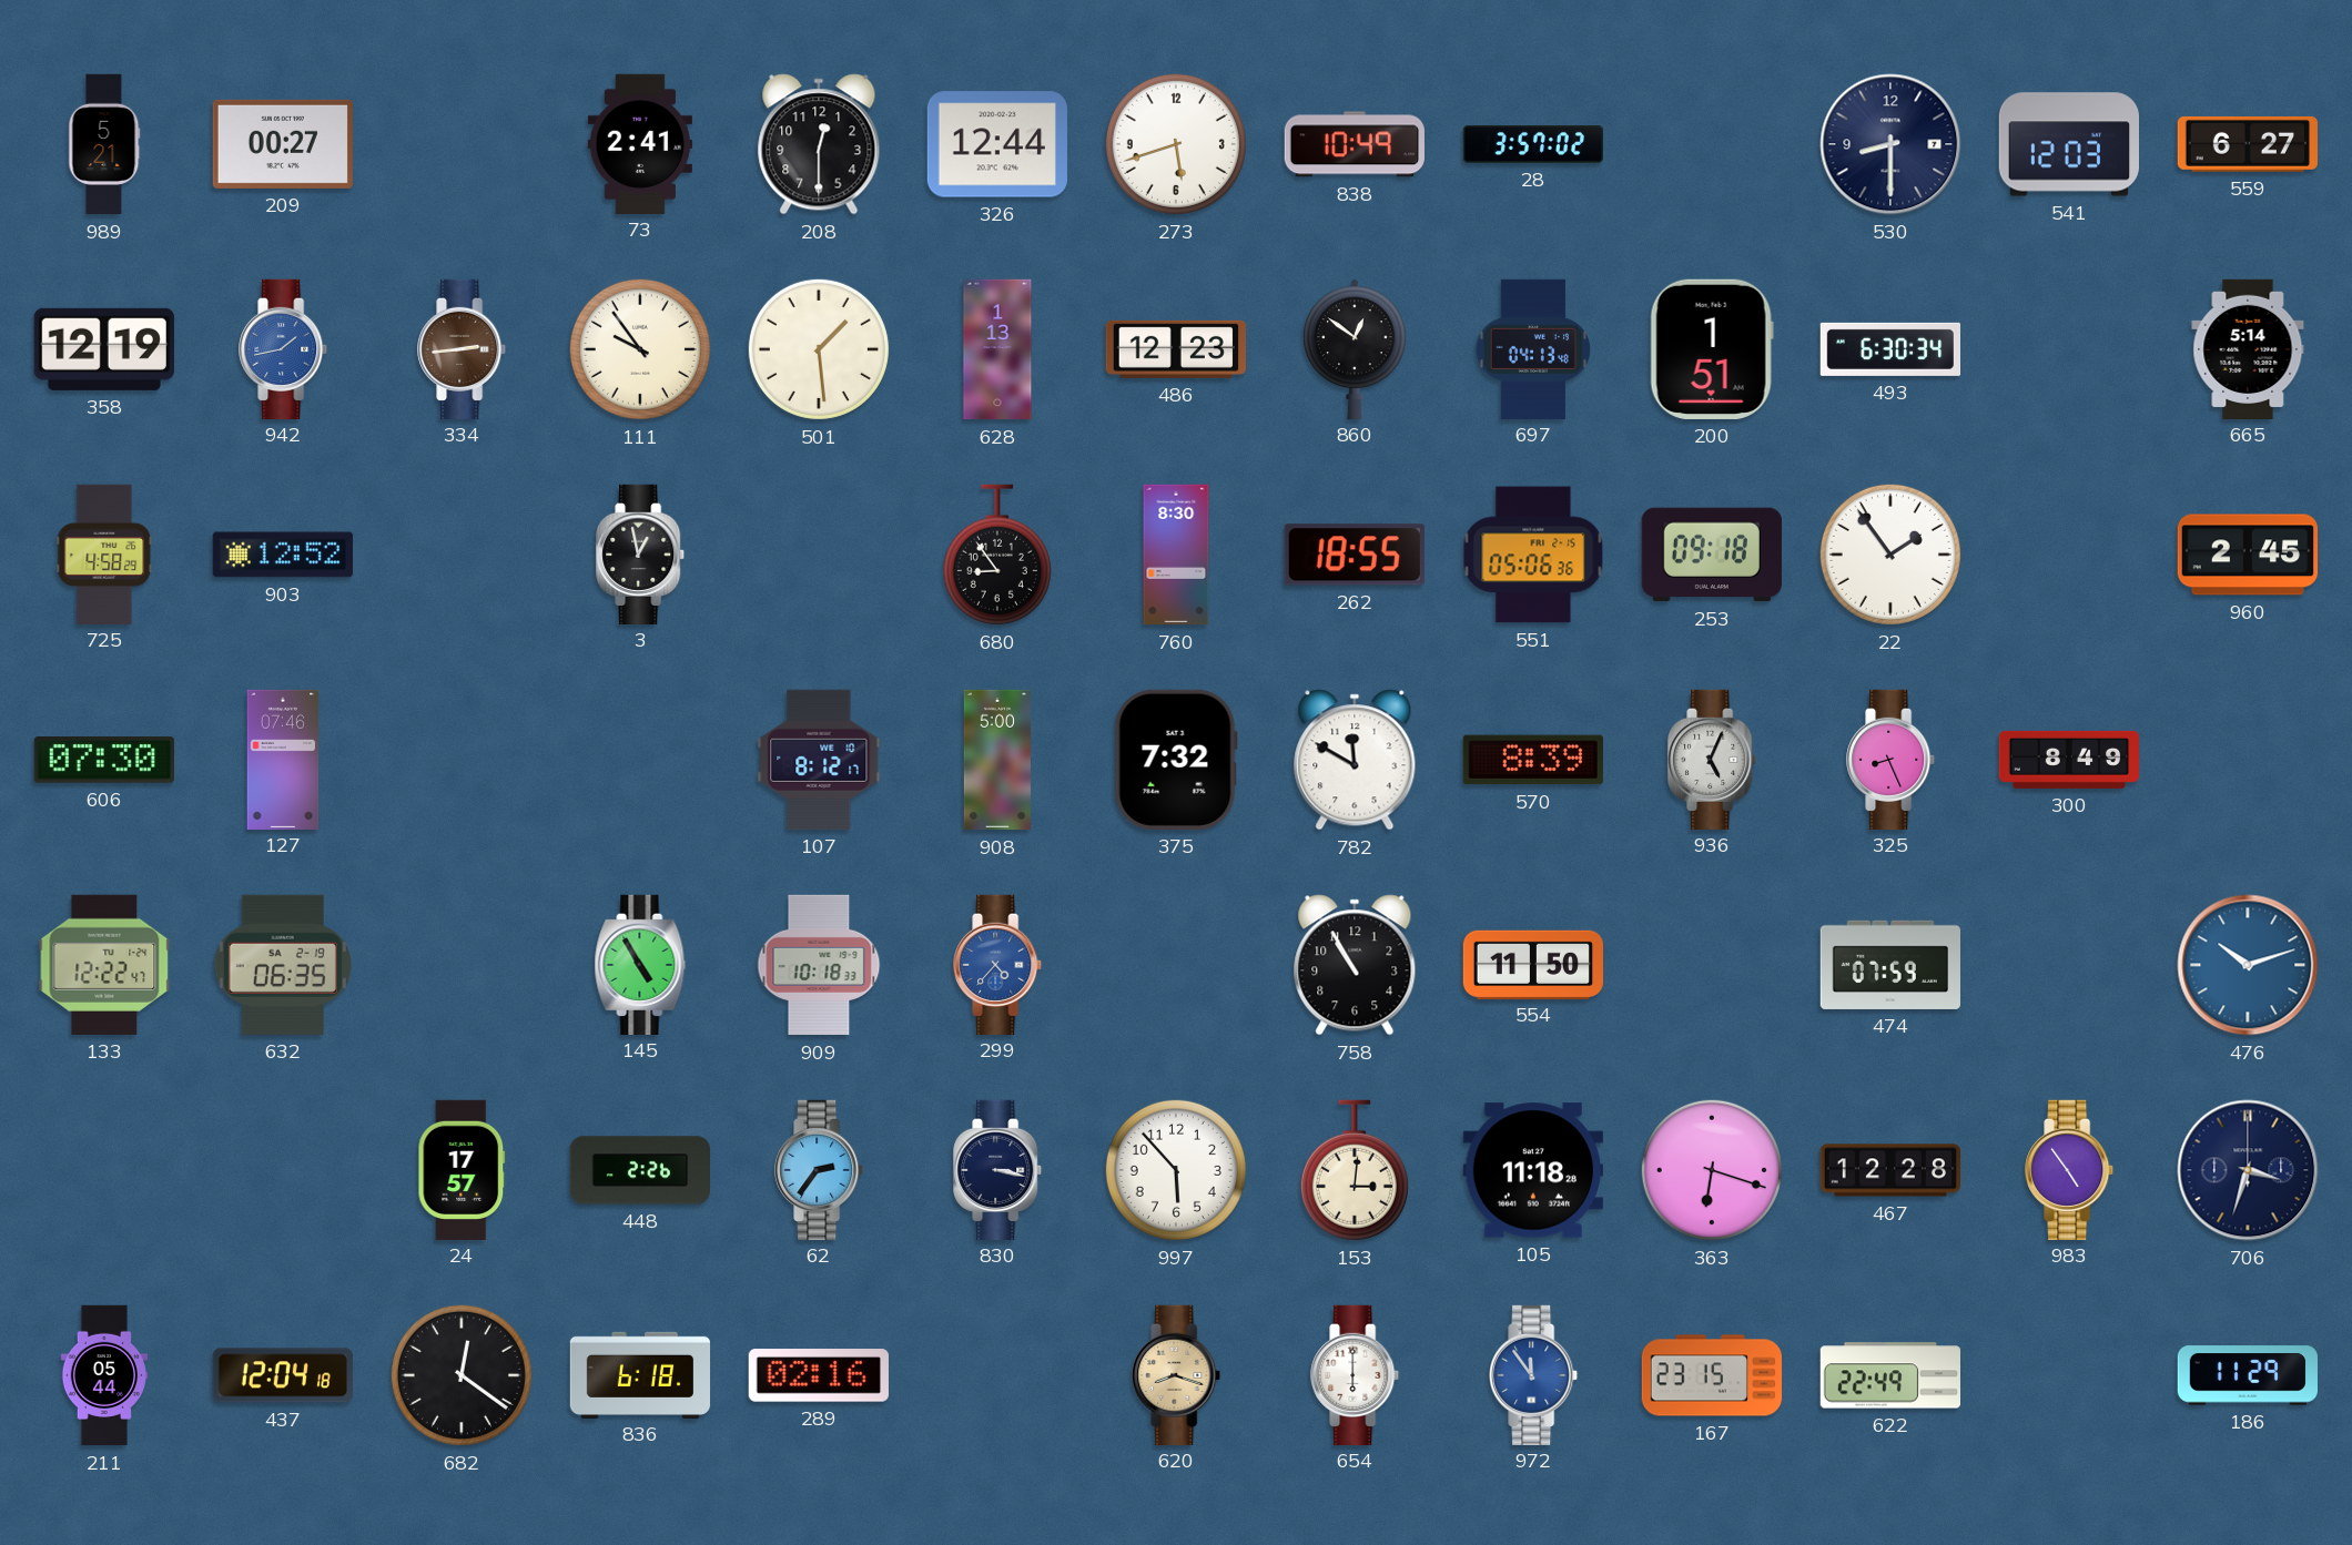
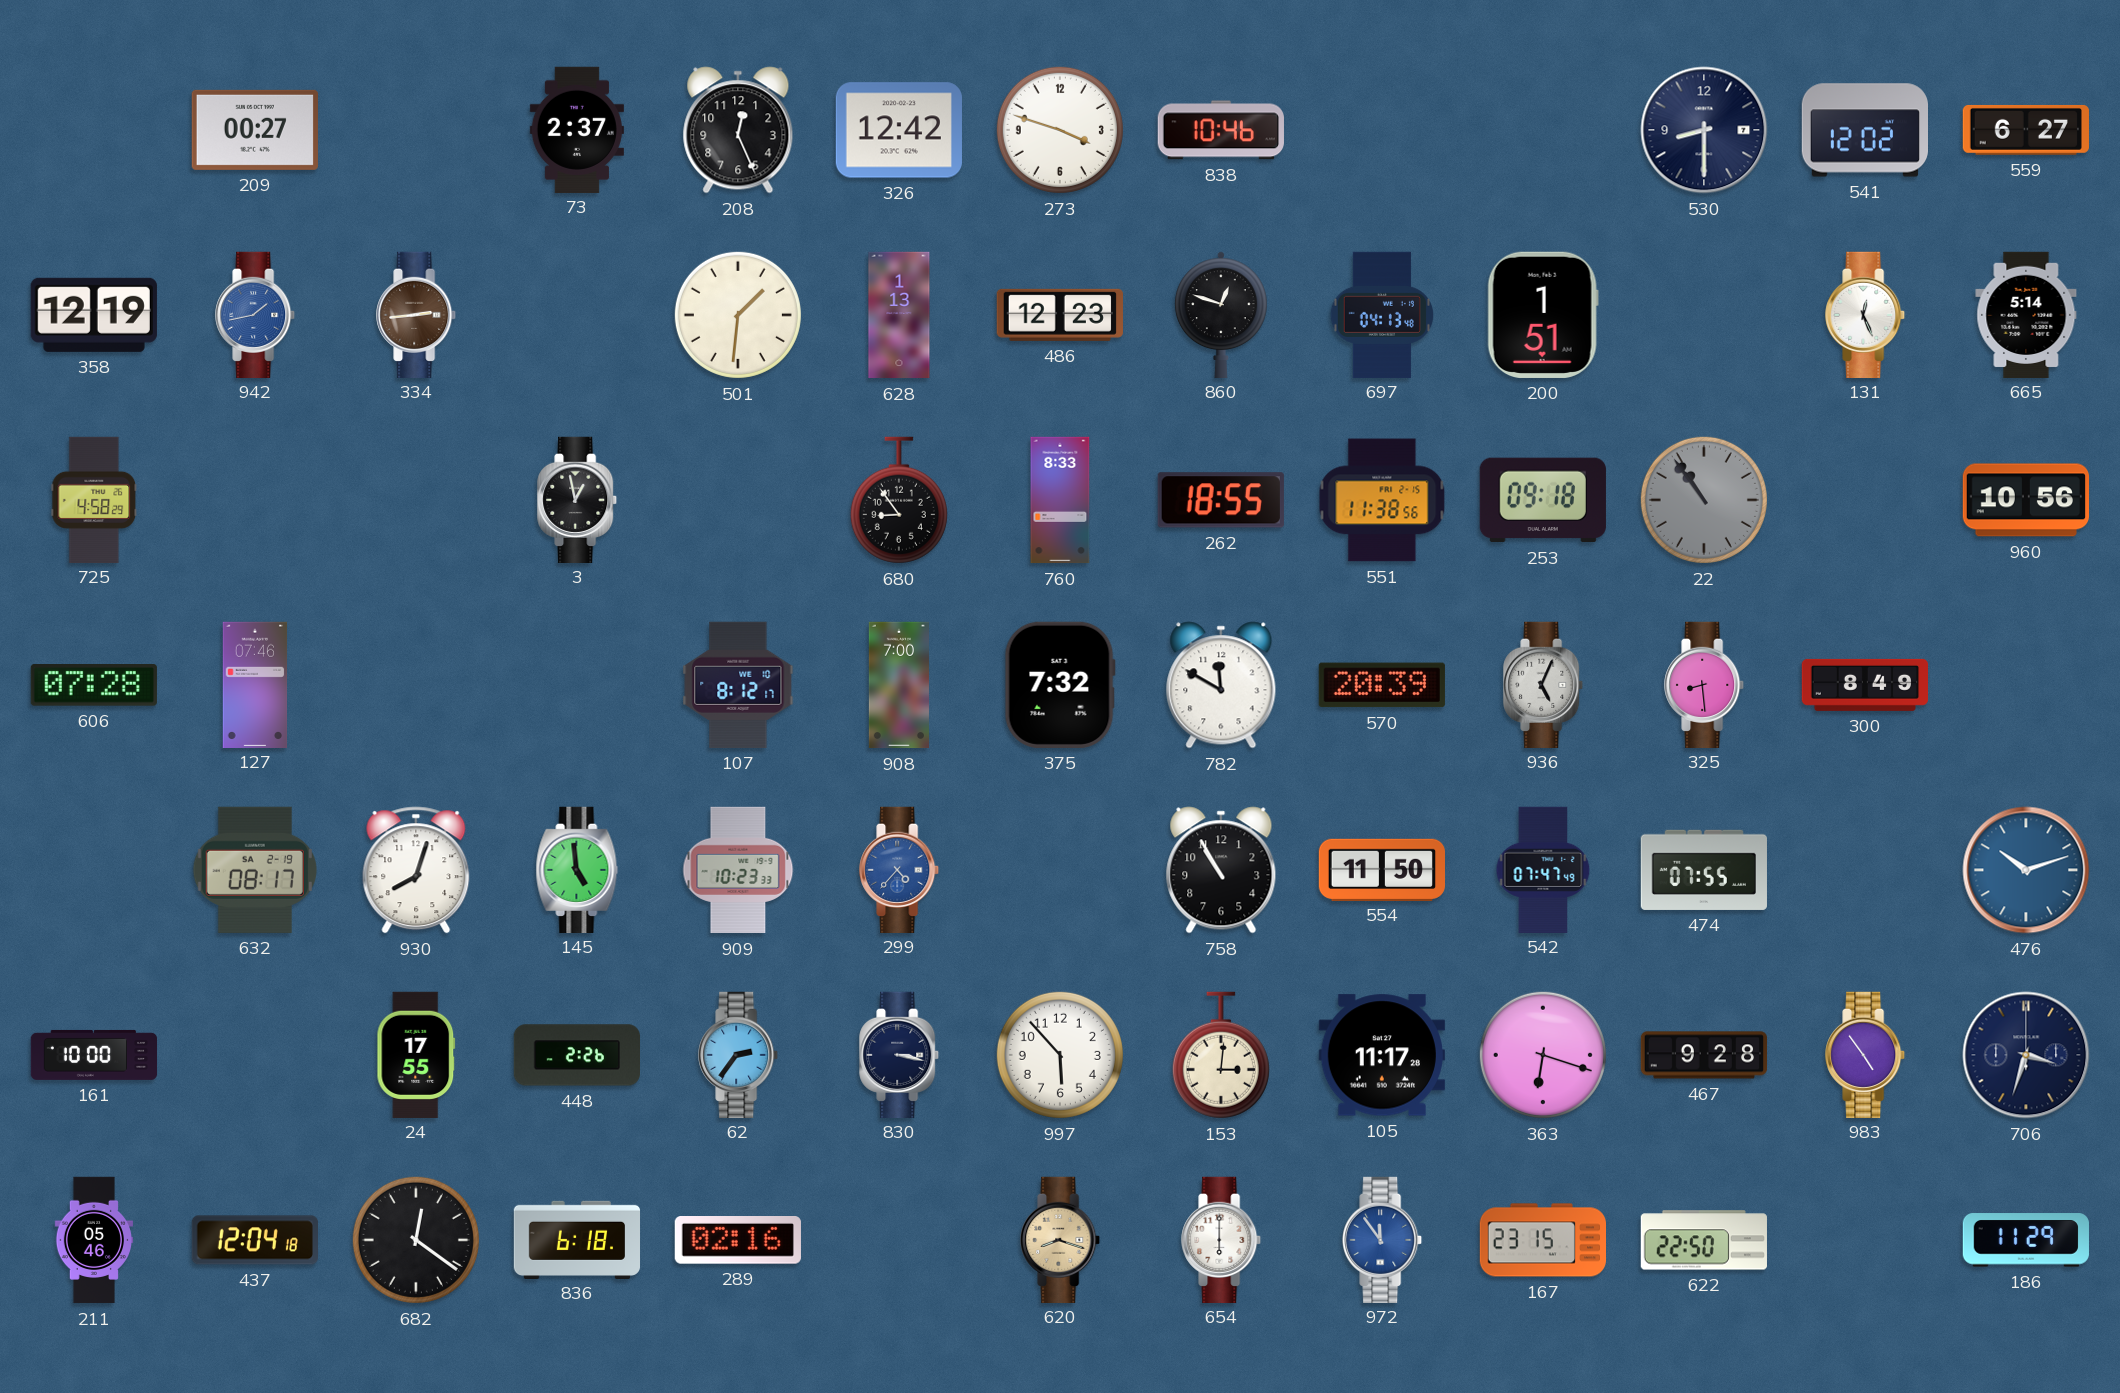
989: 5:21 -> none (104, 144)
73: 2:41 -> 2:37 (577, 129)
208: 12:30 -> 12:26 (738, 130)
326: 12:44 -> 12:42 (899, 130)
273: 5:42 -> 3:48 (1060, 130)
838: 10:49 -> 10:46 (1221, 130)
28: 3:57 -> none (1532, 144)
541: 12:03 -> 12:02 (1864, 130)
111: 9:54 -> none (640, 349)
501: 1:29 -> 1:31 (738, 315)
860: 12:51 -> 12:48 (1221, 314)
493: 6:30 -> none (1889, 349)
131: none -> 12:26 (1866, 314)
903: 12:52 -> none (283, 555)
760: 8:30 -> 8:33 (1060, 500)
551: 05:06 -> 11:38 (1382, 500)
22: 1:54 -> 10:54 (1704, 500)
22 dial: white -> grey (1704, 500)
960: 2:45 -> 10:56 (2025, 500)
606: 07:30 -> 07:28 (94, 685)
908: 5:00 -> 7:00 (899, 685)
570: 8:39 -> 20:39 (1382, 685)
325: 8:26 -> 8:29 (1705, 684)
133: 12:22 -> none (104, 965)
632: 06:35 -> 08:17 (255, 870)
930: none -> 8:03 (416, 870)
145: 4:55 -> 4:59 (577, 869)
909: 10:18 -> 10:23 (738, 870)
542: none -> 07:47 (1543, 869)
474: 07:59 -> 07:55 (1704, 870)
161: none -> 10:00 (94, 1055)
24: 17:57 -> 17:55 (416, 1054)
105: 11:18 -> 11:17 (1382, 1055)
467: 12:28 -> 9:28 (1704, 1055)
211: 05:44 -> 05:46 (93, 1240)
622: 22:49 -> 22:50 (1704, 1240)
